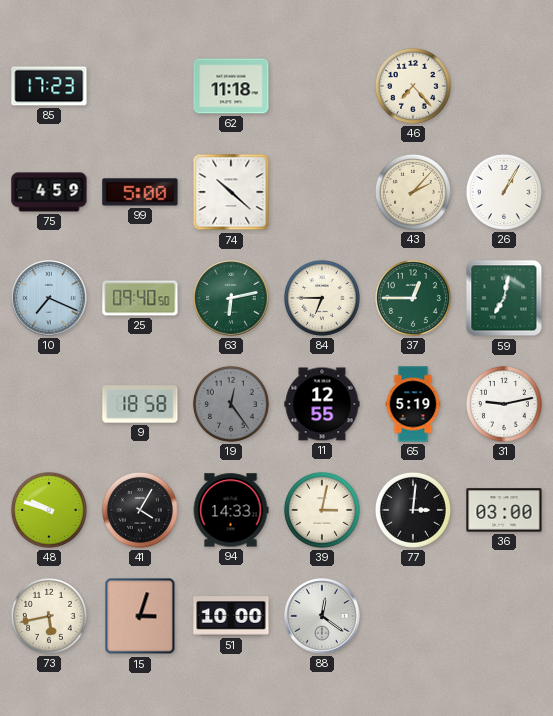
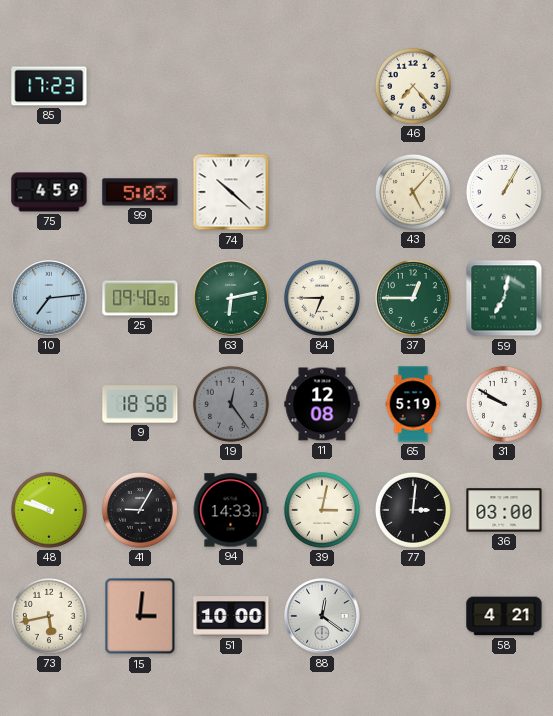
62: 11:18 -> none (231, 86)
99: 5:00 -> 5:03 (140, 192)
43: 2:07 -> 5:07 (413, 192)
10: 7:19 -> 7:14 (49, 298)
11: 12:55 -> 12:08 (322, 404)
31: 9:13 -> 9:50 (504, 404)
41: 4:05 -> 9:05 (140, 510)
15: 3:03 -> 3:01 (140, 616)
58: none -> 4:21 (504, 616)
